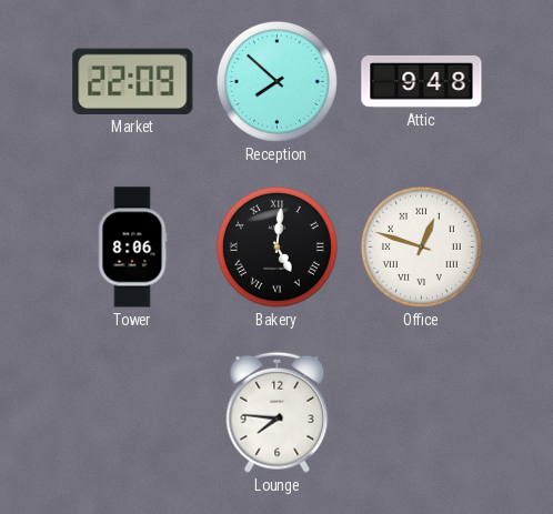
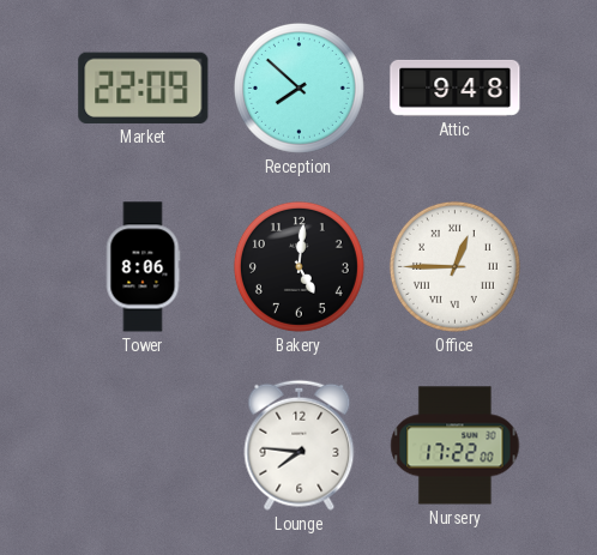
Bakery numerals: Roman -> Arabic (298, 266)
Office: 12:48 -> 12:45 (454, 266)
Nursery: none -> 17:22 (456, 446)
